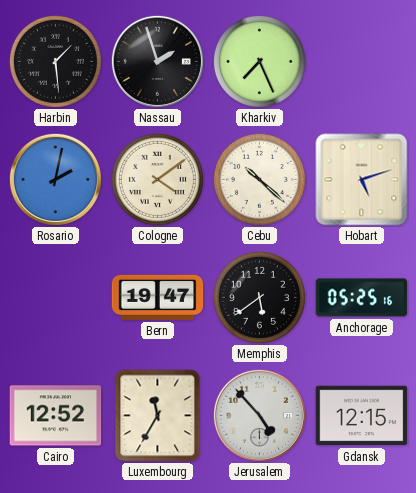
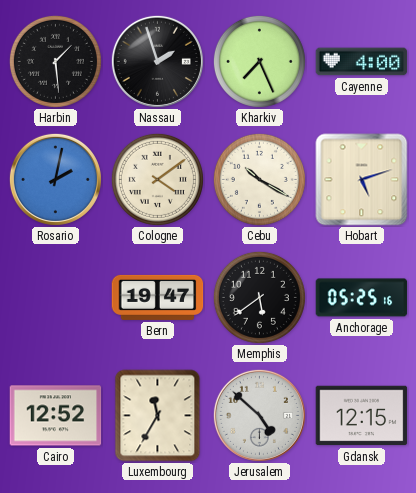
Cayenne: none -> 4:00 (362, 62)
Cebu: 10:22 -> 10:20 (259, 179)
Jerusalem: 4:53 -> 4:52 (259, 415)
